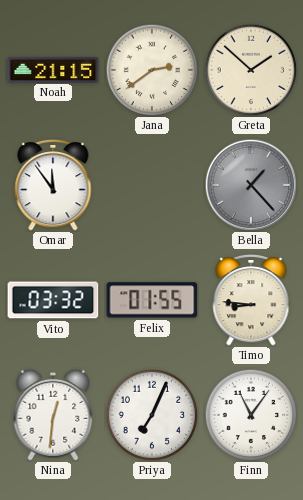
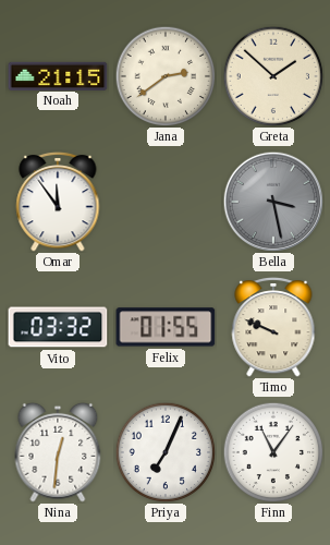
Bella: 1:23 -> 3:28 (273, 202)
Timo: 8:46 -> 9:49 (273, 327)
